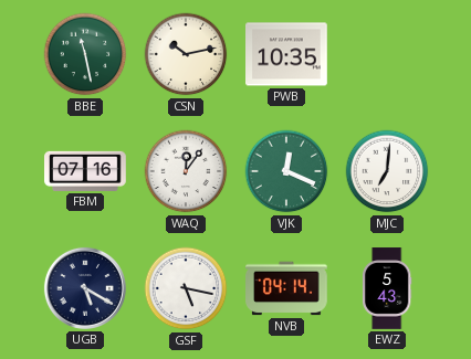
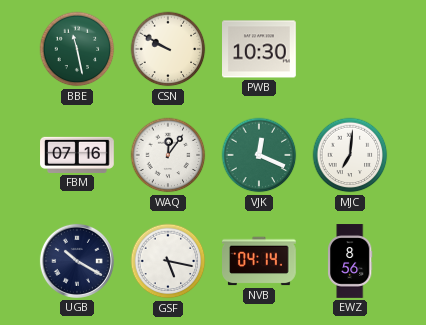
CSN: 10:13 -> 9:50 (168, 49)
PWB: 10:35 -> 10:30 (259, 49)
UGB: 5:20 -> 10:20 (77, 261)
EWZ: 5:43 -> 8:56 (350, 261)
